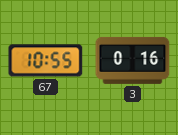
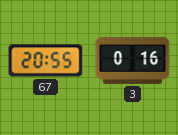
67: 10:55 -> 20:55 (46, 61)
